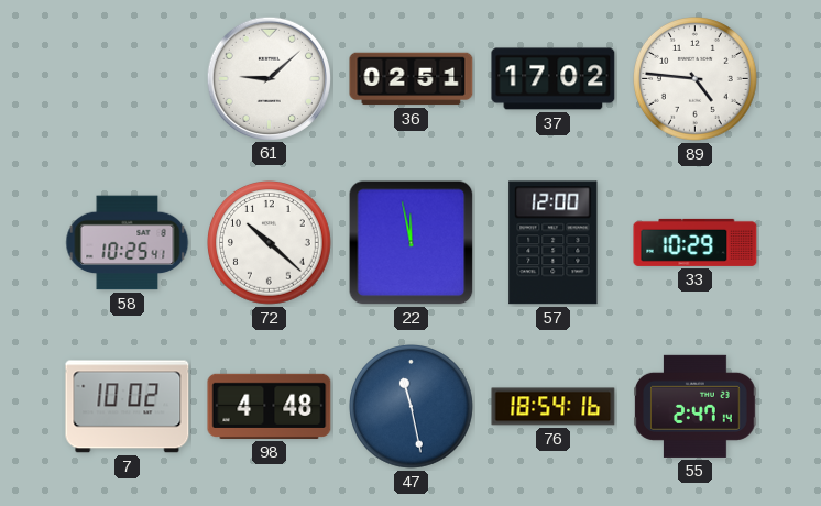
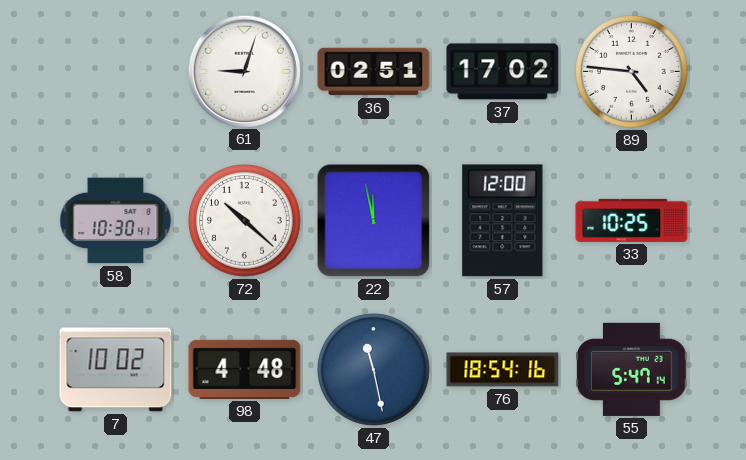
61: 9:08 -> 9:03 (244, 71)
58: 10:25 -> 10:30 (116, 221)
33: 10:29 -> 10:25 (632, 220)
55: 2:47 -> 5:47 (632, 369)
